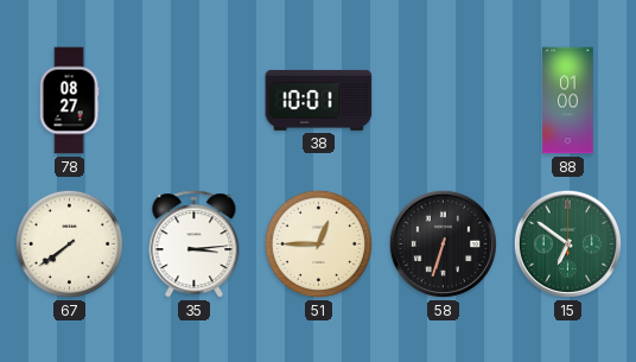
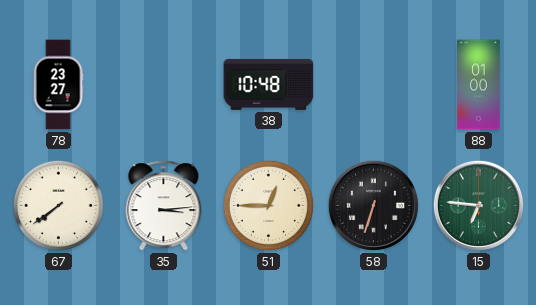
78: 08:27 -> 23:27 (58, 85)
38: 10:01 -> 10:48 (269, 84)
15: 6:51 -> 6:46 (478, 205)
